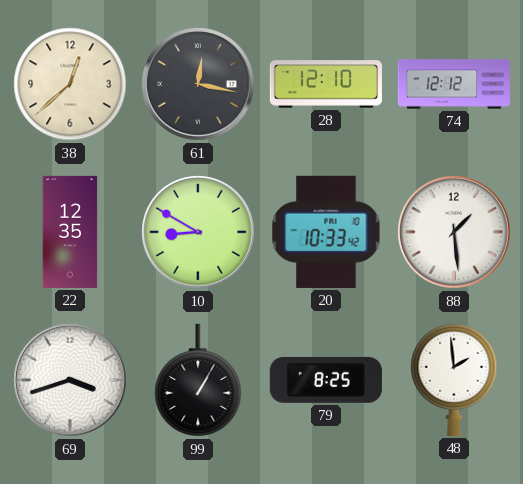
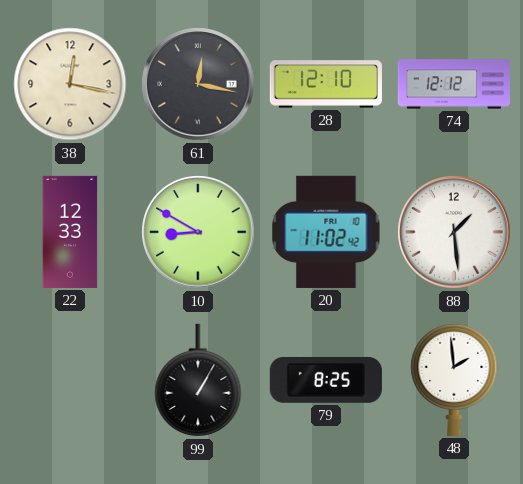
38: 12:38 -> 12:17 (70, 84)
22: 12:35 -> 12:33 (70, 232)
20: 10:33 -> 11:02 (326, 232)
69: 3:42 -> none (70, 380)
